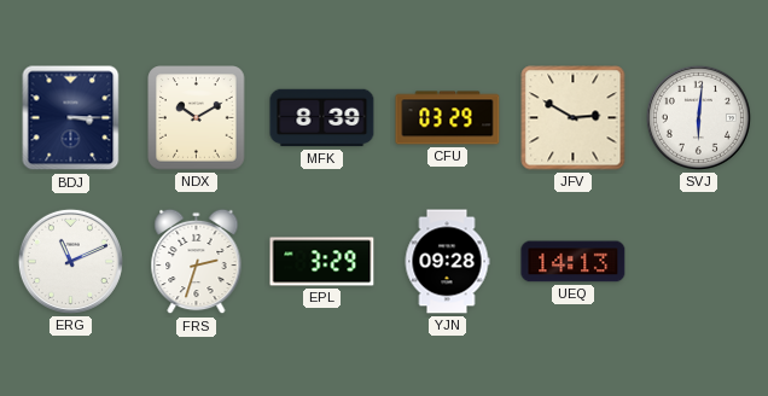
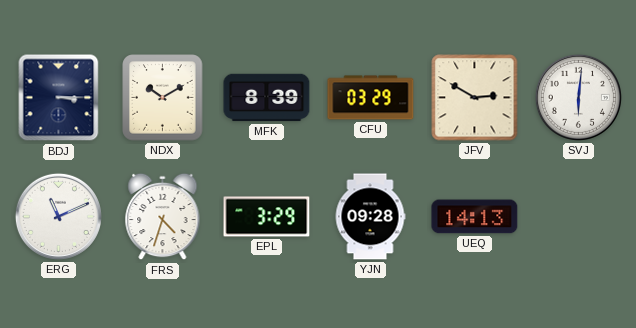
FRS: 2:33 -> 4:33 (163, 217)
